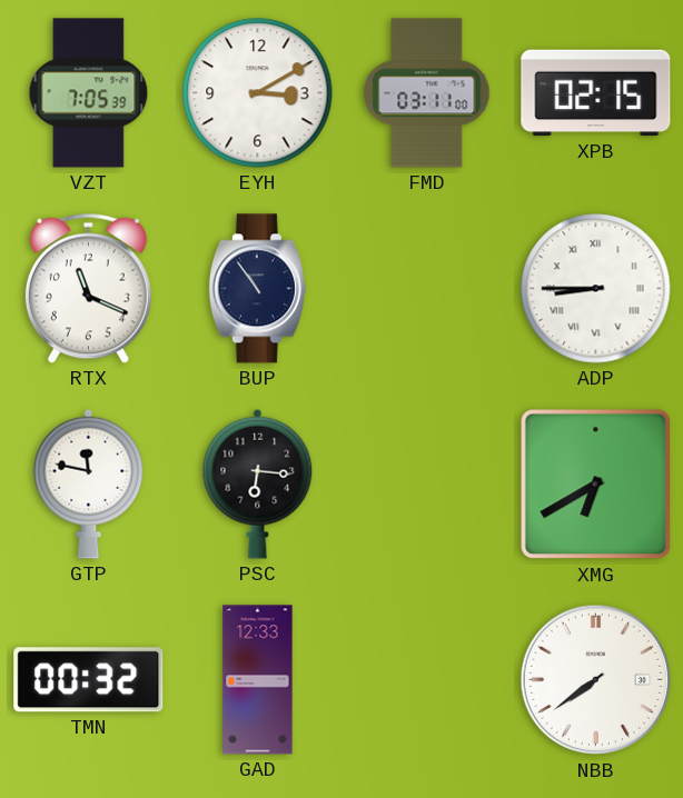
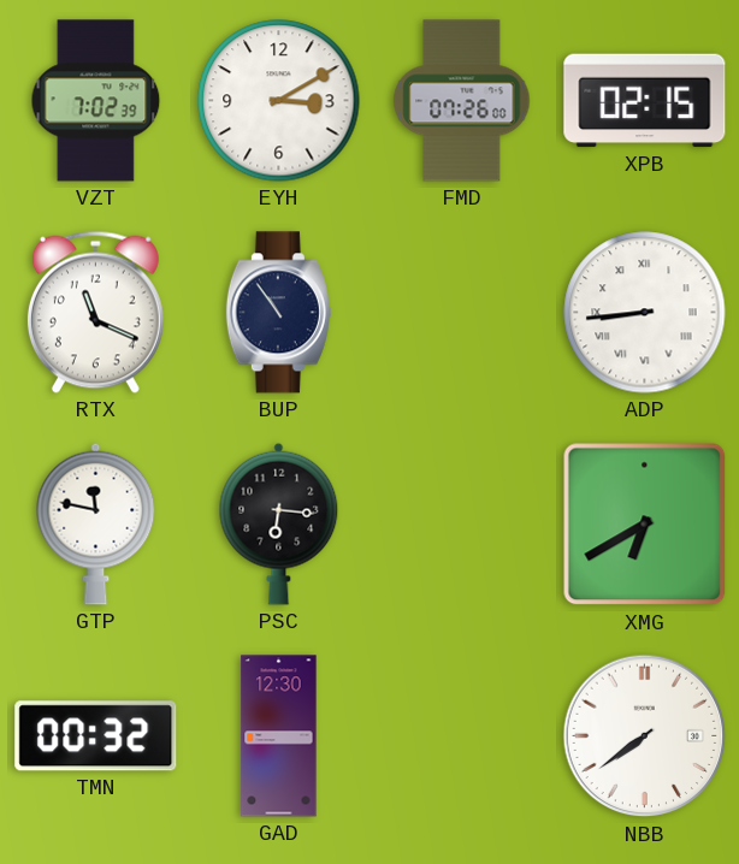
VZT: 7:05 -> 7:02 (96, 101)
FMD: 03:11 -> 07:26 (462, 101)
ADP: 8:45 -> 8:44 (645, 313)
GAD: 12:33 -> 12:30 (279, 736)
